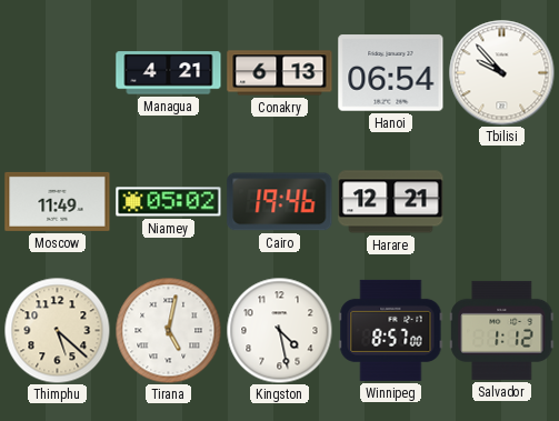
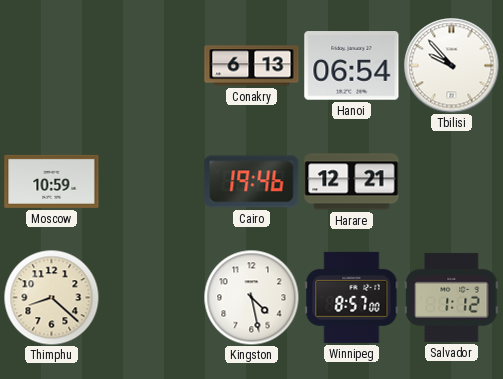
Managua: 4:21 -> none (169, 73)
Moscow: 11:49 -> 10:59 (52, 181)
Niamey: 05:02 -> none (169, 202)
Thimphu: 5:22 -> 8:22 (51, 297)
Tirana: 5:02 -> none (168, 330)
